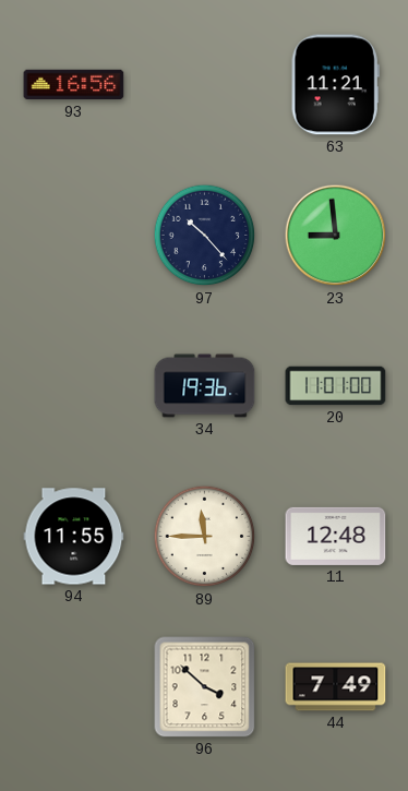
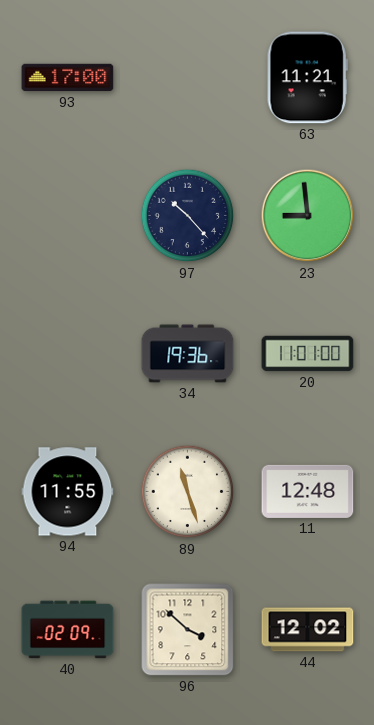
93: 16:56 -> 17:00 (68, 78)
89: 11:45 -> 11:27 (188, 492)
40: none -> 02:09 (68, 630)
44: 7:49 -> 12:02 (308, 630)
